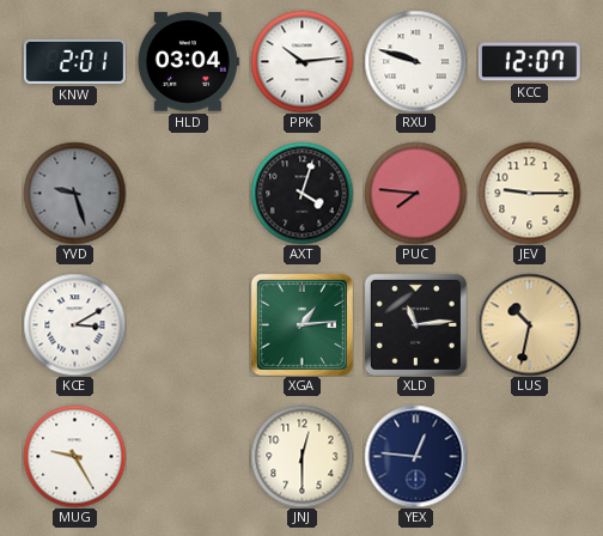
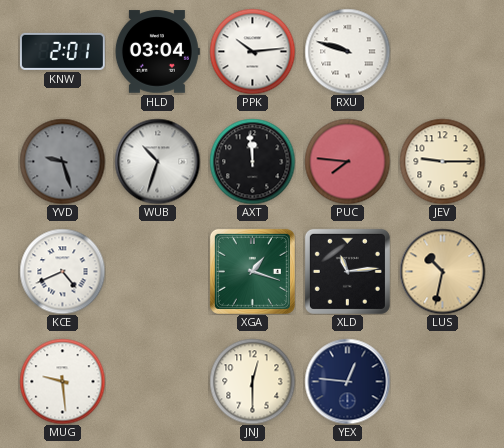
KCC: 12:07 -> none (529, 62)
WUB: none -> 10:33 (157, 161)
AXT: 4:03 -> 11:59 (252, 161)
KCE: 3:10 -> 4:41 (62, 271)
XGA: 1:14 -> 1:18 (252, 271)
MUG: 9:25 -> 9:29 (62, 381)
